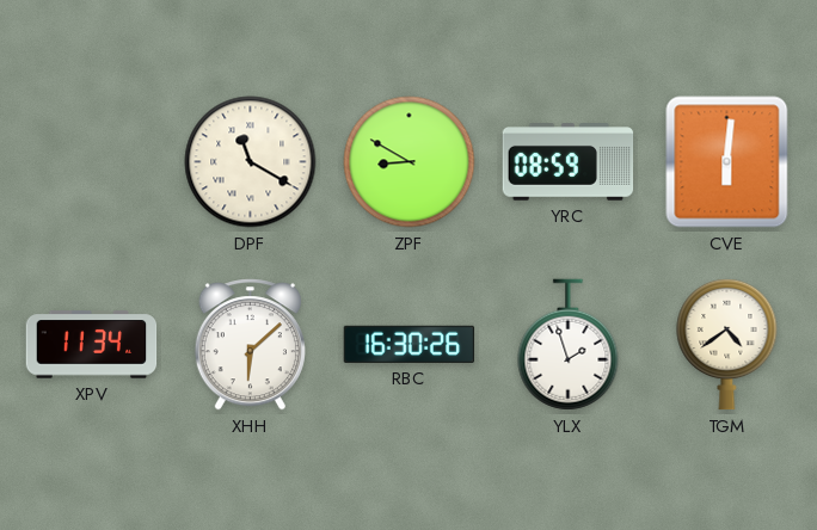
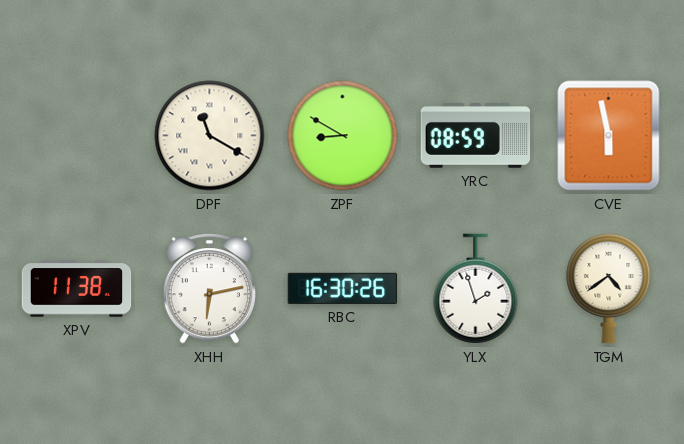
CVE: 6:01 -> 5:58 (609, 136)
XPV: 11:34 -> 11:38 (77, 289)
XHH: 6:08 -> 6:13 (209, 289)
